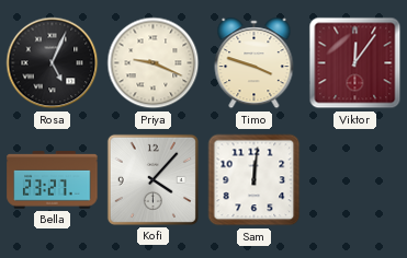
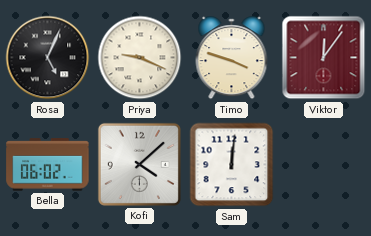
Bella: 23:27 -> 06:02 (48, 165)
Kofi: 4:07 -> 4:08 (139, 164)
